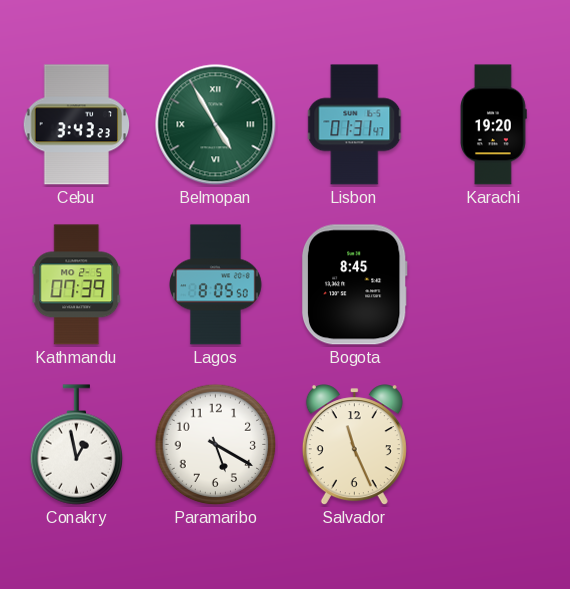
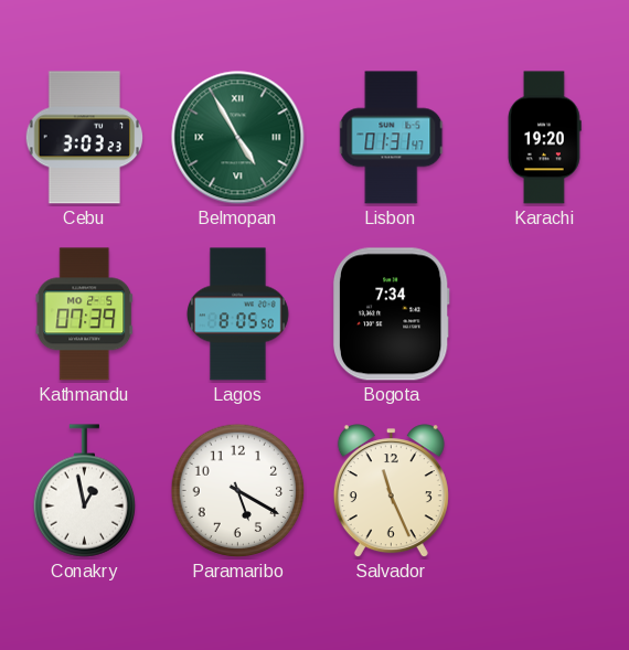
Cebu: 3:43 -> 3:03 (85, 138)
Bogota: 8:45 -> 7:34 (391, 315)
